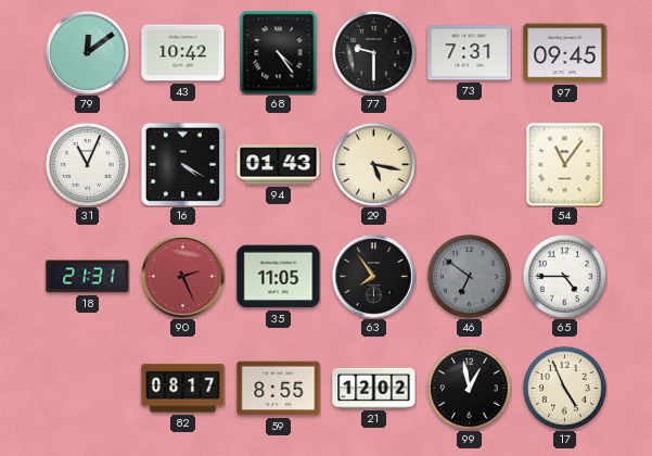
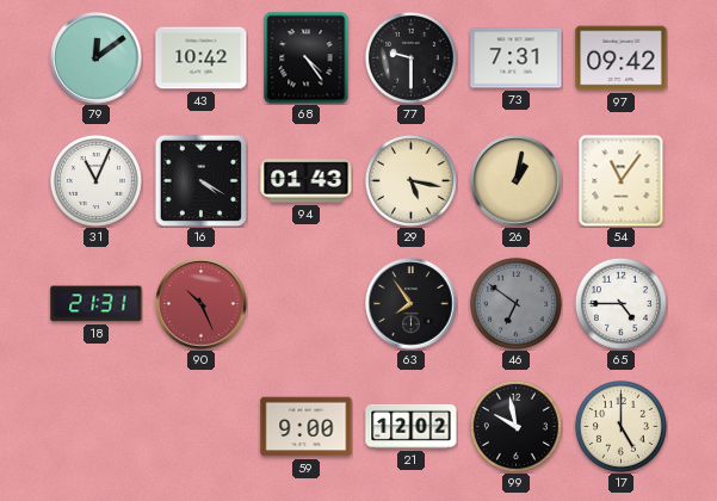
97: 09:45 -> 09:42 (622, 58)
26: none -> 1:02 (517, 181)
90: 2:26 -> 10:26 (202, 304)
35: 11:05 -> none (279, 277)
82: 08:17 -> none (183, 389)
59: 8:55 -> 9:00 (307, 427)
99: 12:58 -> 9:58 (515, 426)
17: 4:56 -> 5:00 (620, 426)
